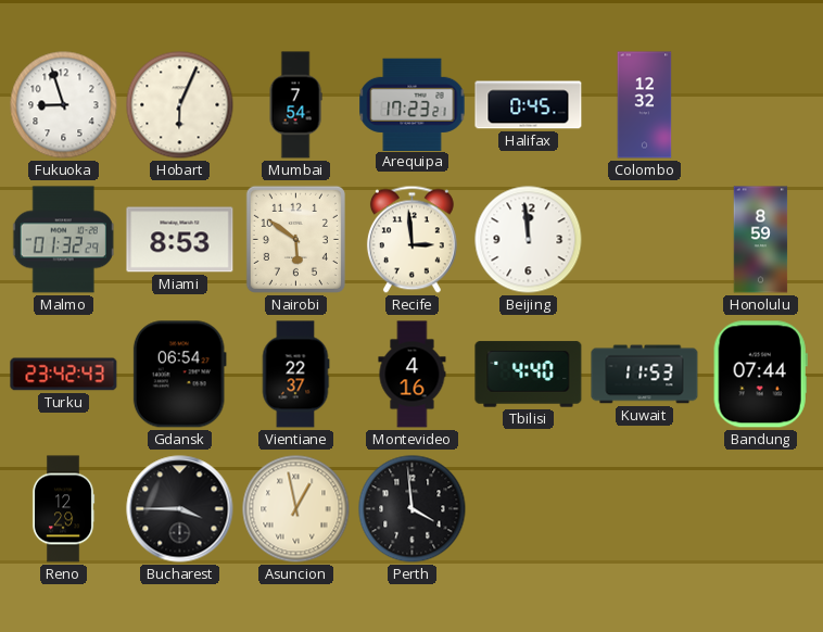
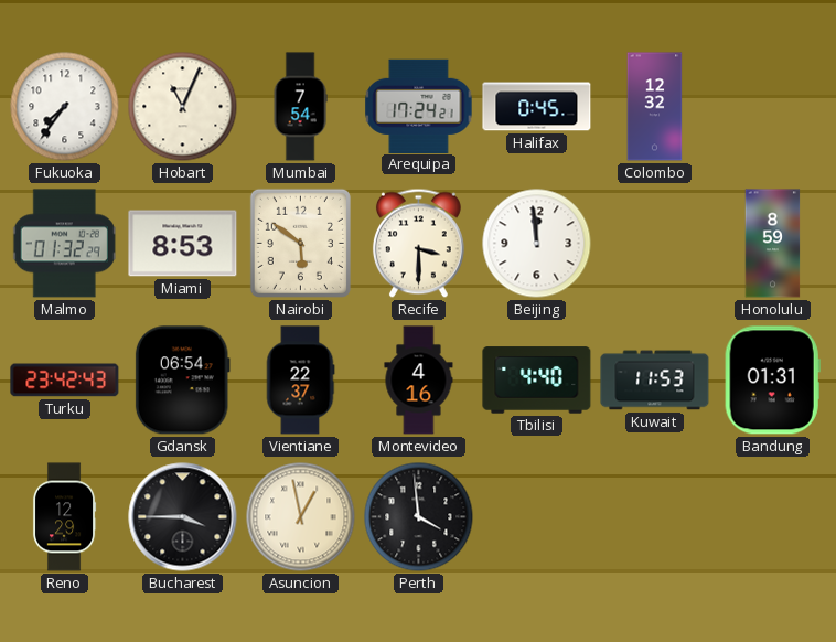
Fukuoka: 8:57 -> 7:36 (65, 107)
Hobart: 6:04 -> 11:04 (183, 107)
Arequipa: 17:23 -> 17:24 (419, 106)
Recife: 2:59 -> 3:30 (418, 244)
Bandung: 07:44 -> 01:31 (772, 381)
